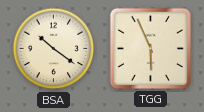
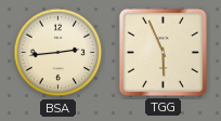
BSA: 10:21 -> 2:44 (58, 53)
